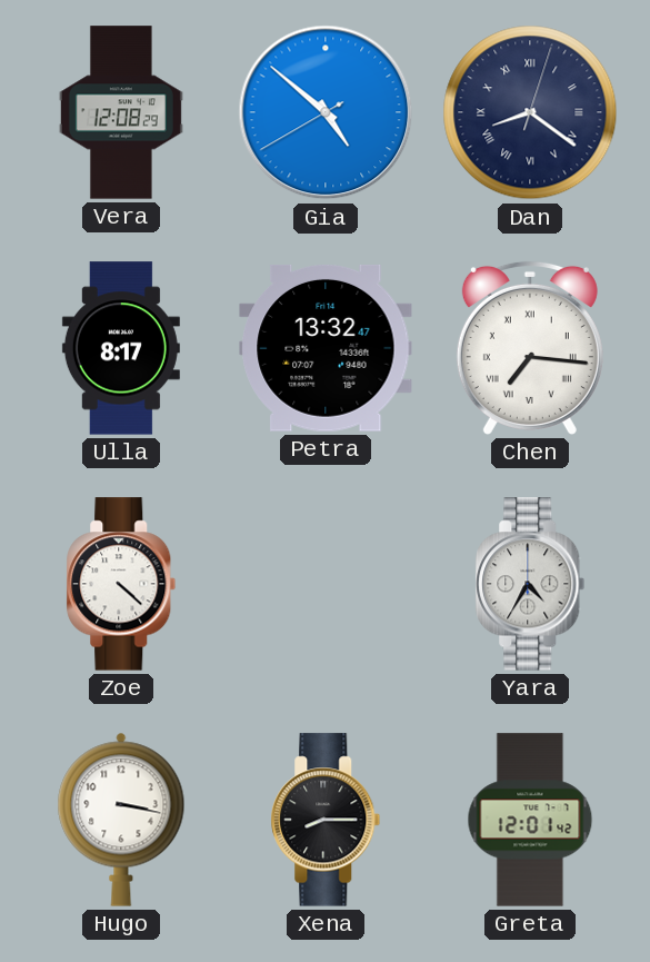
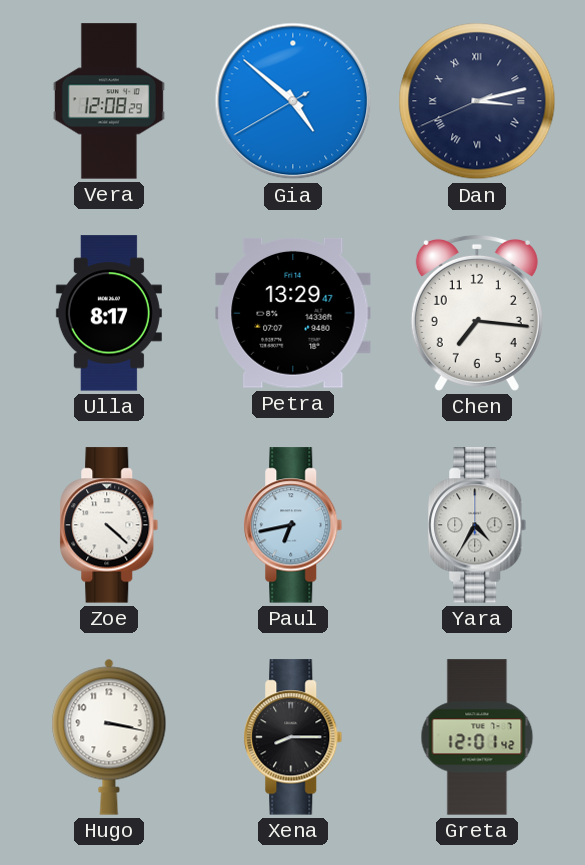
Dan: 8:21 -> 3:12 (477, 101)
Petra: 13:32 -> 13:29 (293, 313)
Chen numerals: Roman -> Arabic (477, 313)
Paul: none -> 6:43 (293, 525)
